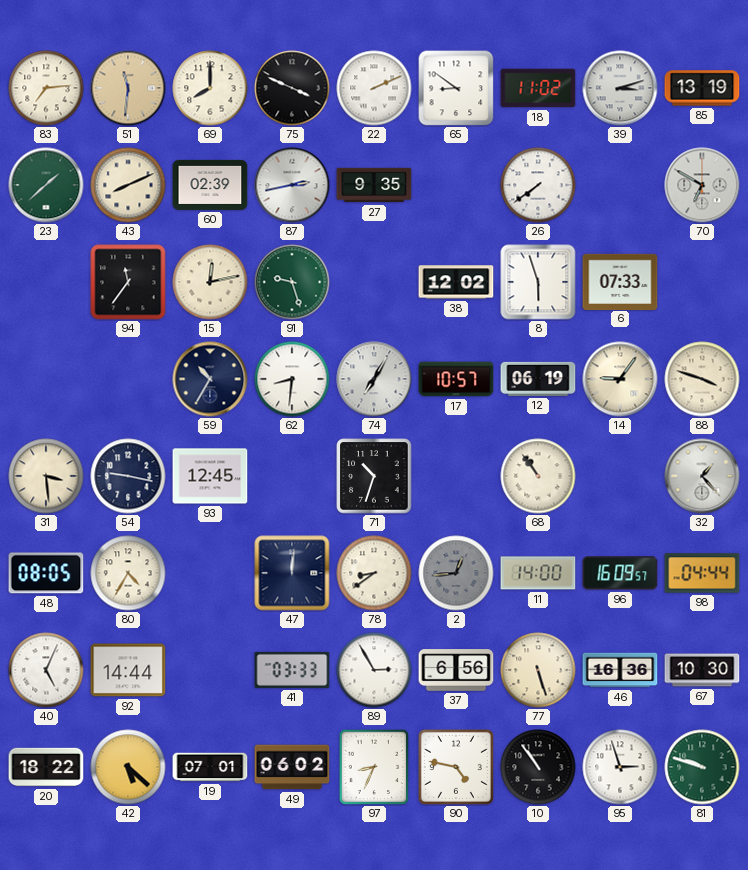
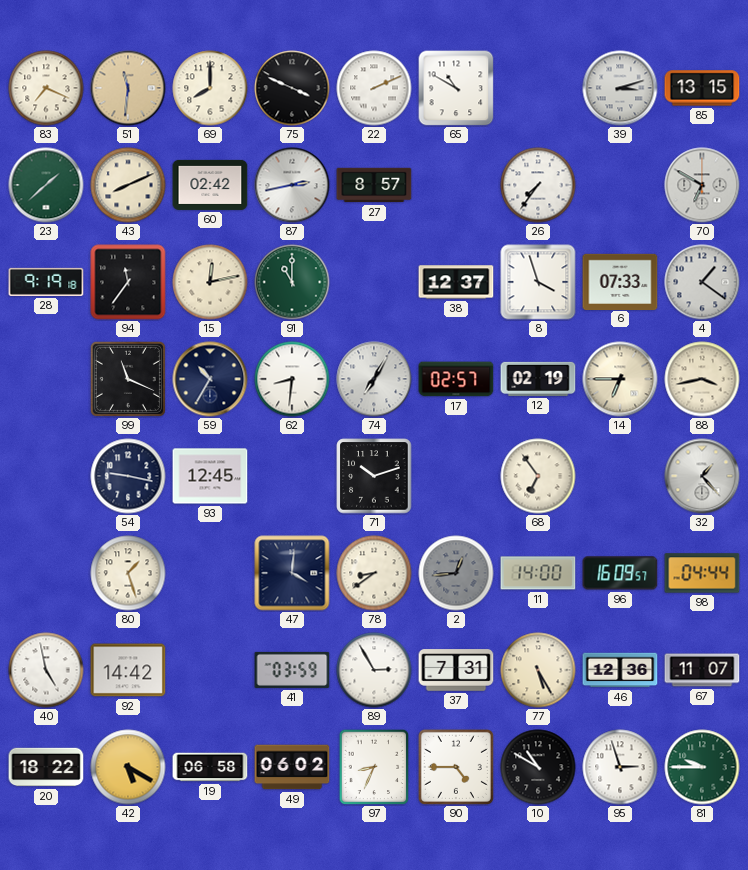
83: 7:14 -> 7:19 (46, 88)
65: 8:51 -> 10:50 (456, 88)
18: 11:02 -> none (538, 88)
85: 13:19 -> 13:15 (702, 88)
60: 02:39 -> 02:42 (210, 185)
27: 9:35 -> 8:57 (374, 185)
26: 7:39 -> 7:36 (538, 185)
28: none -> 9:19 (46, 282)
91: 9:27 -> 11:00 (292, 282)
38: 12:02 -> 12:37 (456, 282)
8: 5:57 -> 3:57 (538, 282)
4: none -> 1:21 (702, 282)
99: none -> 11:19 (128, 379)
17: 10:57 -> 02:57 (456, 379)
12: 06:19 -> 02:19 (538, 379)
14: 9:06 -> 6:45 (620, 379)
88: 3:48 -> 3:43 (702, 379)
31: 3:29 -> none (46, 476)
71: 10:33 -> 10:12 (374, 476)
68: 10:54 -> 6:54 (538, 476)
48: 08:05 -> none (46, 573)
80: 4:35 -> 1:27 (128, 573)
47: 12:01 -> 4:01 (292, 573)
40: 5:04 -> 4:58 (46, 670)
92: 14:44 -> 14:42 (128, 670)
41: 03:33 -> 03:59 (292, 670)
37: 6:56 -> 7:31 (456, 670)
77: 5:27 -> 5:25 (538, 670)
46: 16:36 -> 12:36 (620, 670)
67: 10:30 -> 11:07 (702, 670)
42: 5:22 -> 5:20 (128, 767)
19: 07:01 -> 06:58 (210, 767)
90: 4:47 -> 4:45 (456, 767)
10: 10:54 -> 10:50 (538, 767)
81: 9:48 -> 9:45 (702, 767)
